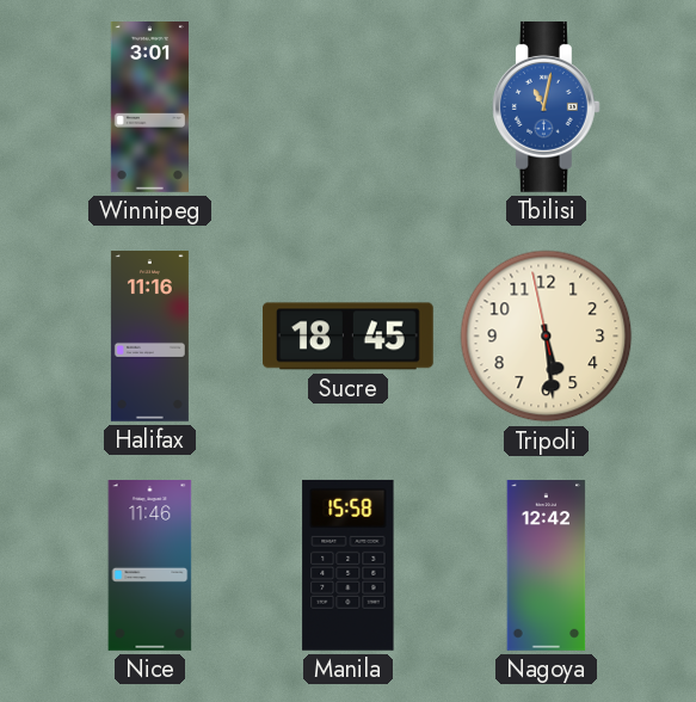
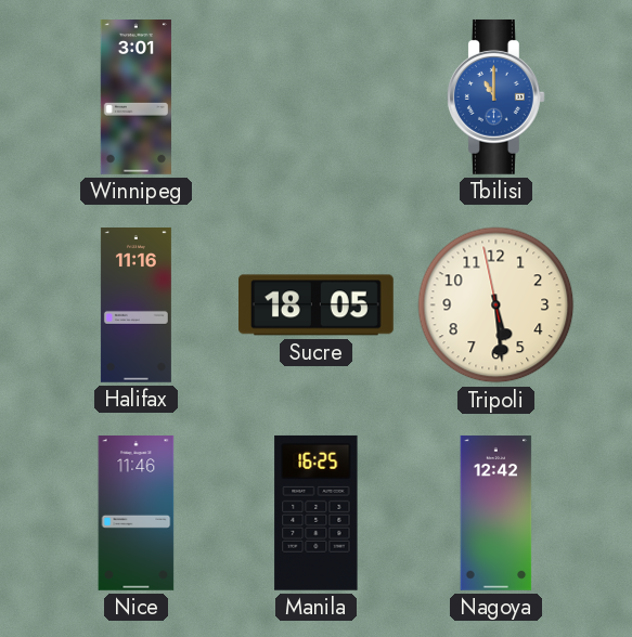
Tbilisi: 11:02 -> 11:00 (495, 96)
Sucre: 18:45 -> 18:05 (317, 305)
Manila: 15:58 -> 16:25 (317, 512)
